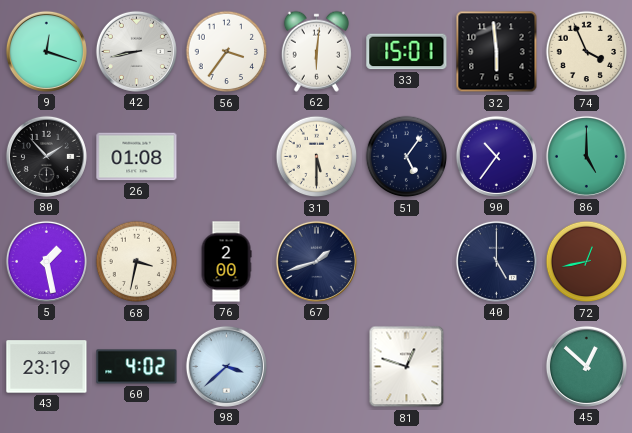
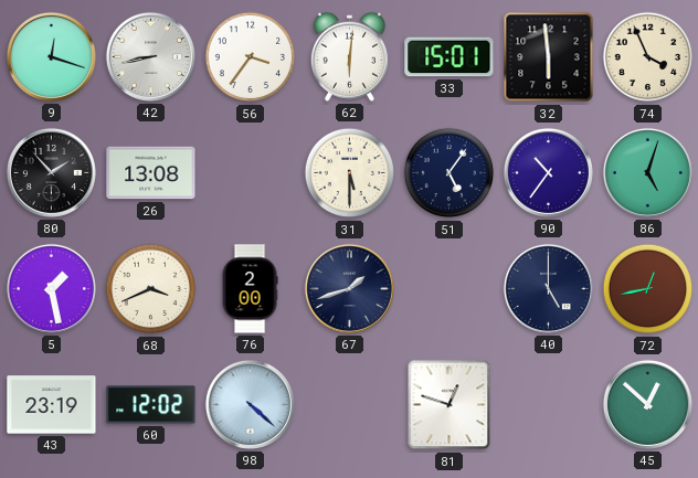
26: 01:08 -> 13:08 (151, 173)
86: 5:00 -> 5:03 (647, 172)
68: 3:32 -> 3:41 (151, 289)
60: 4:02 -> 12:02 (151, 405)
98: 3:38 -> 4:22 (250, 404)
